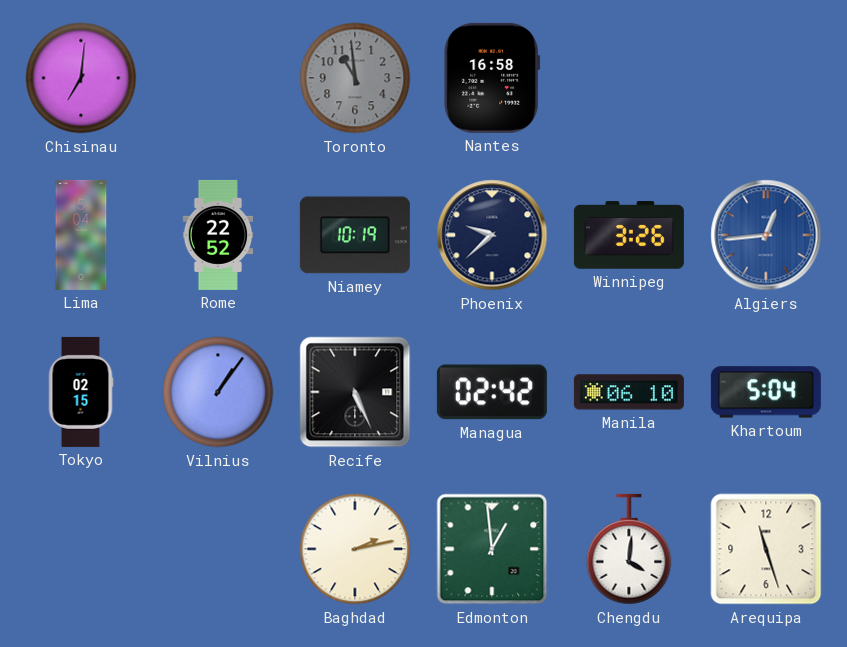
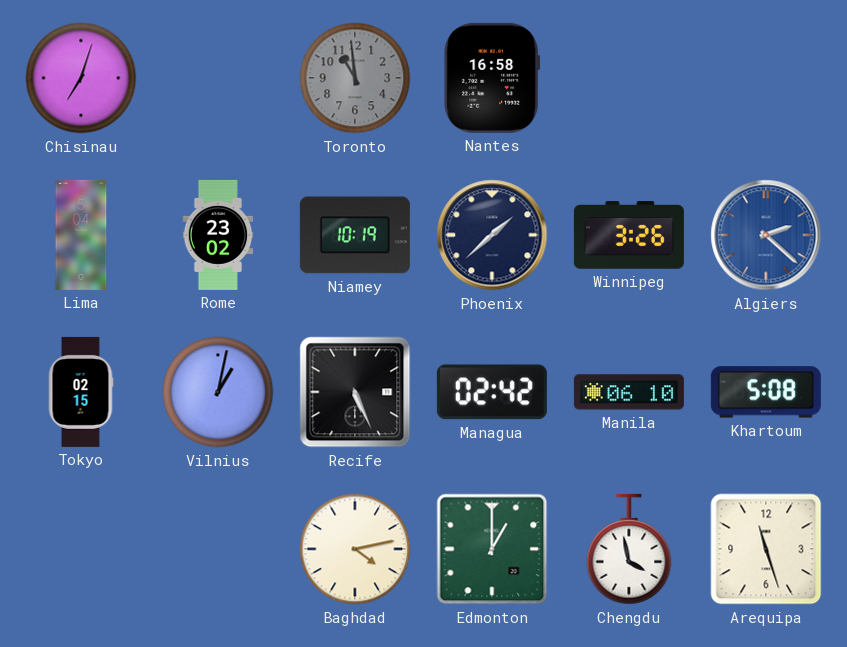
Chisinau: 7:01 -> 7:03 (81, 78)
Rome: 22:52 -> 23:02 (218, 235)
Phoenix: 9:38 -> 1:38 (492, 235)
Algiers: 12:44 -> 2:22 (766, 235)
Vilnius: 1:06 -> 1:02 (218, 392)
Khartoum: 5:04 -> 5:08 (766, 392)
Baghdad: 2:13 -> 4:13 (355, 549)
Edmonton: 12:59 -> 1:00 (492, 549)
Chengdu: 4:01 -> 3:58 (629, 549)
